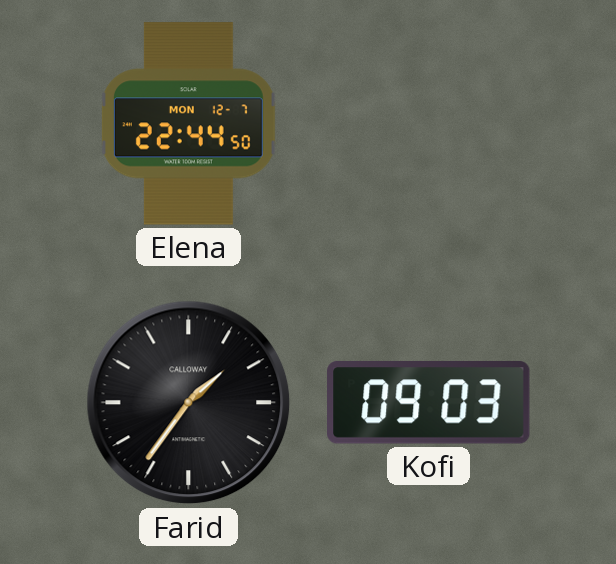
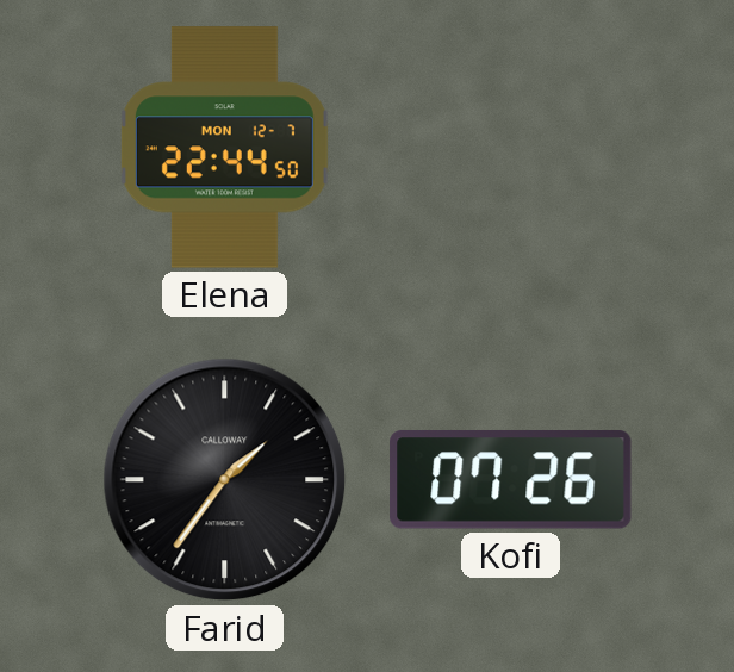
Kofi: 09:03 -> 07:26 (511, 479)
